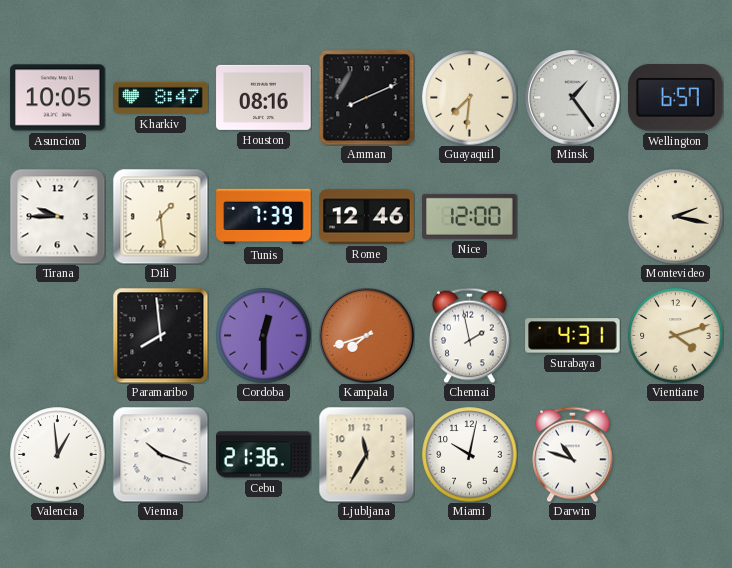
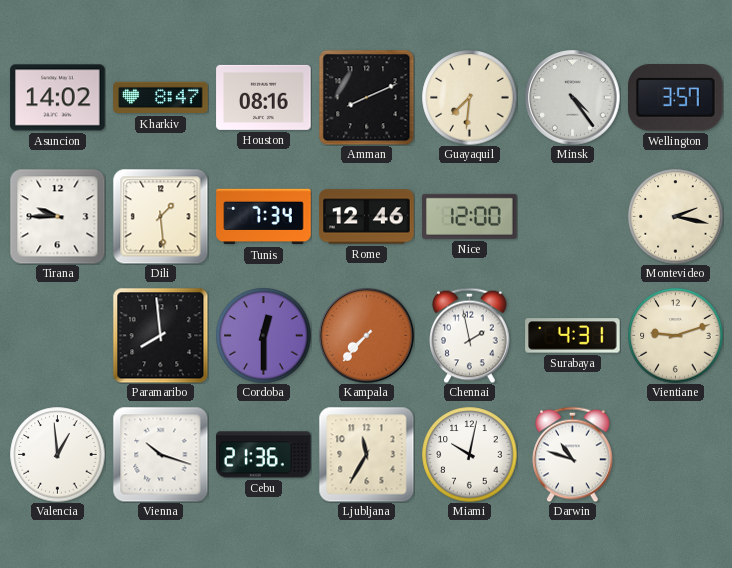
Asuncion: 10:05 -> 14:02 (58, 98)
Minsk: 1:24 -> 4:24 (573, 98)
Wellington: 6:57 -> 3:57 (676, 98)
Tunis: 7:39 -> 7:34 (264, 217)
Kampala: 7:42 -> 7:37 (367, 336)
Vientiane: 4:12 -> 9:12 (675, 335)
